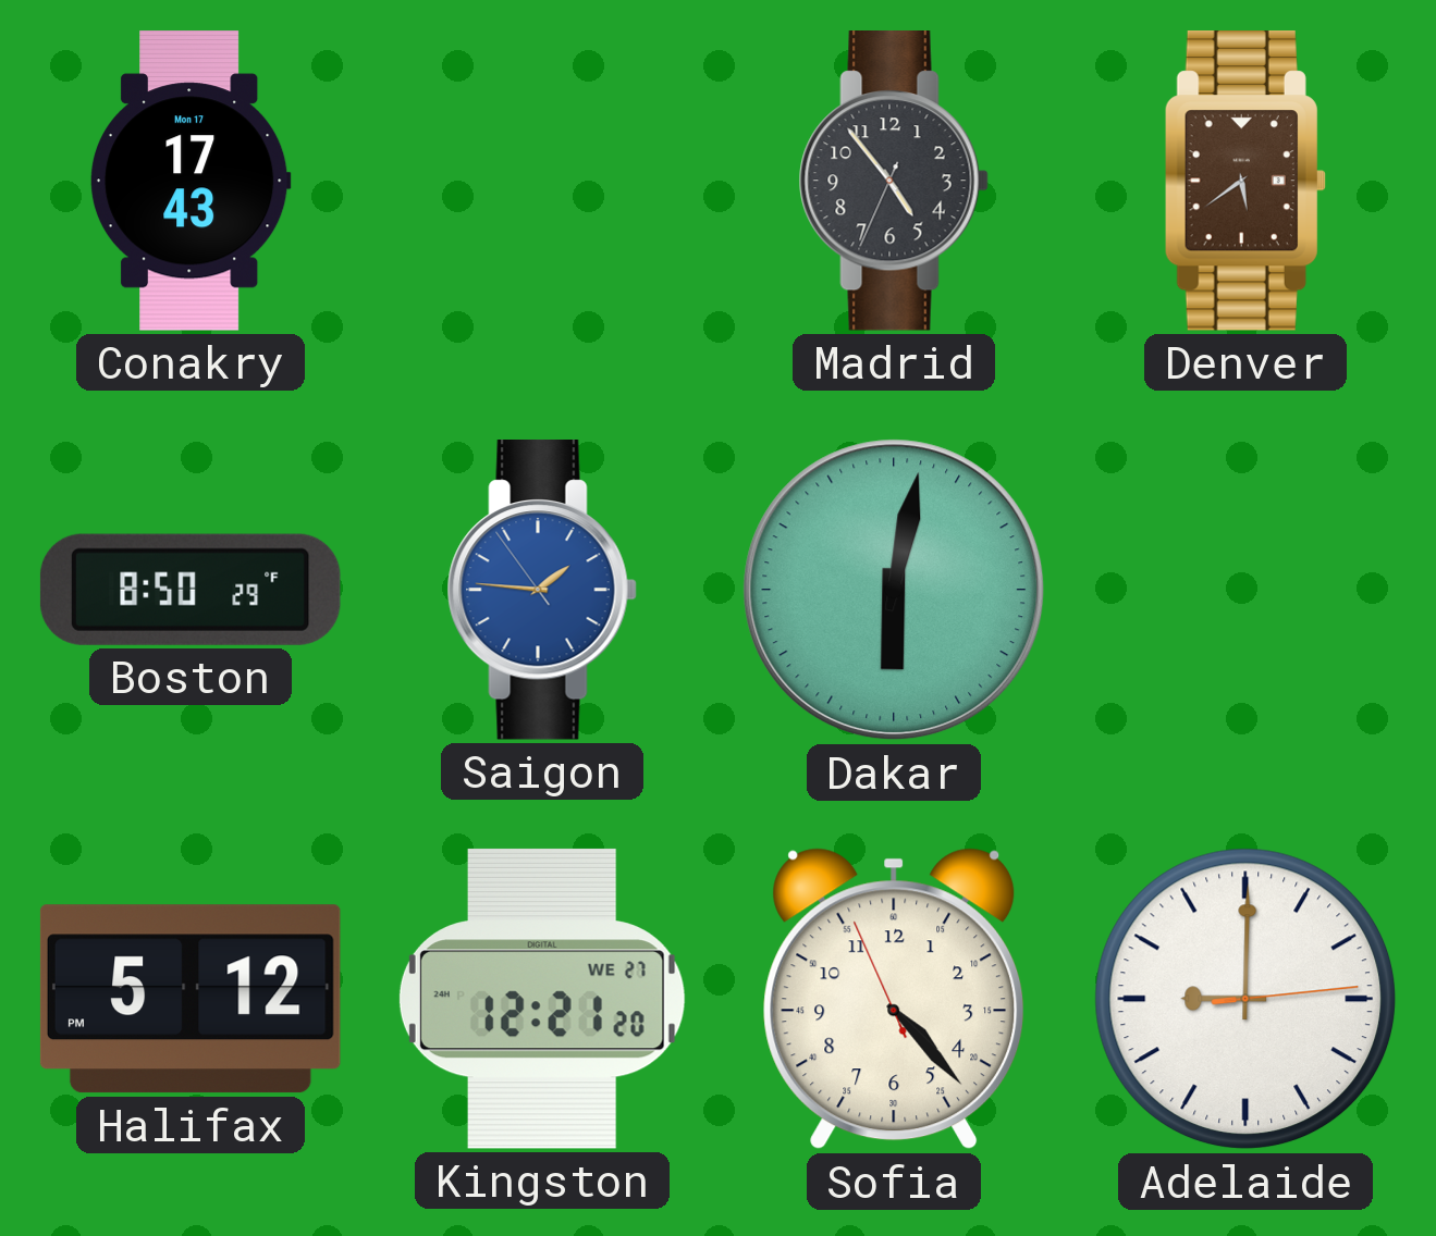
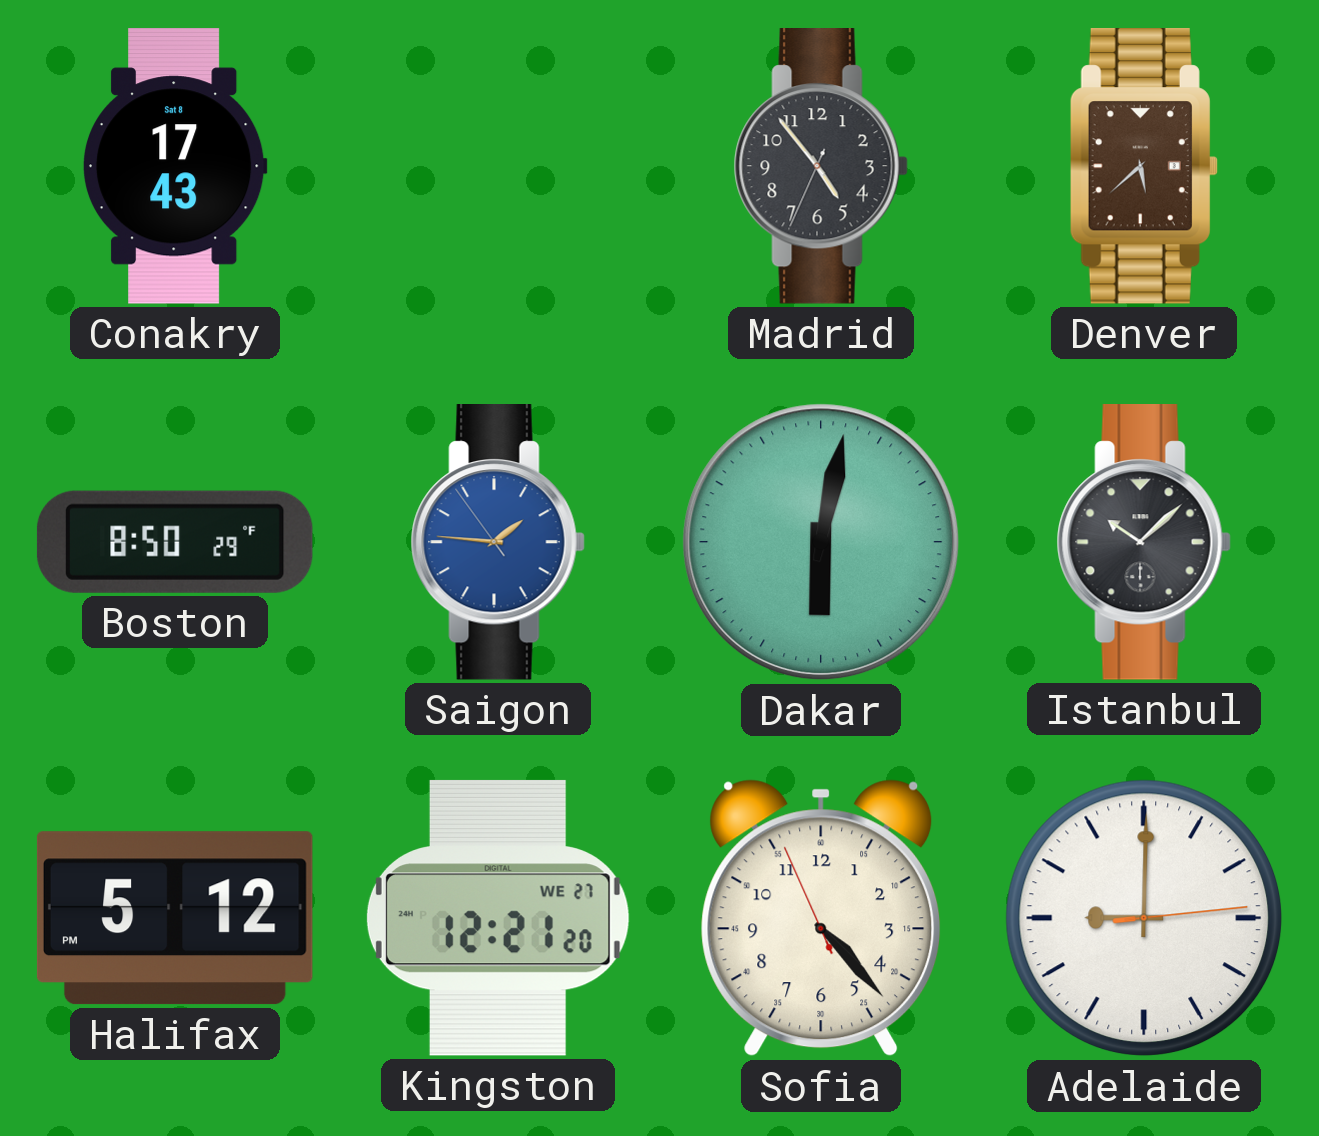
Conakry date: Mon 17 -> Sat 8 (175, 166)
Denver: 5:39 -> 5:38 (1144, 167)
Istanbul: none -> 10:08 (1144, 543)
